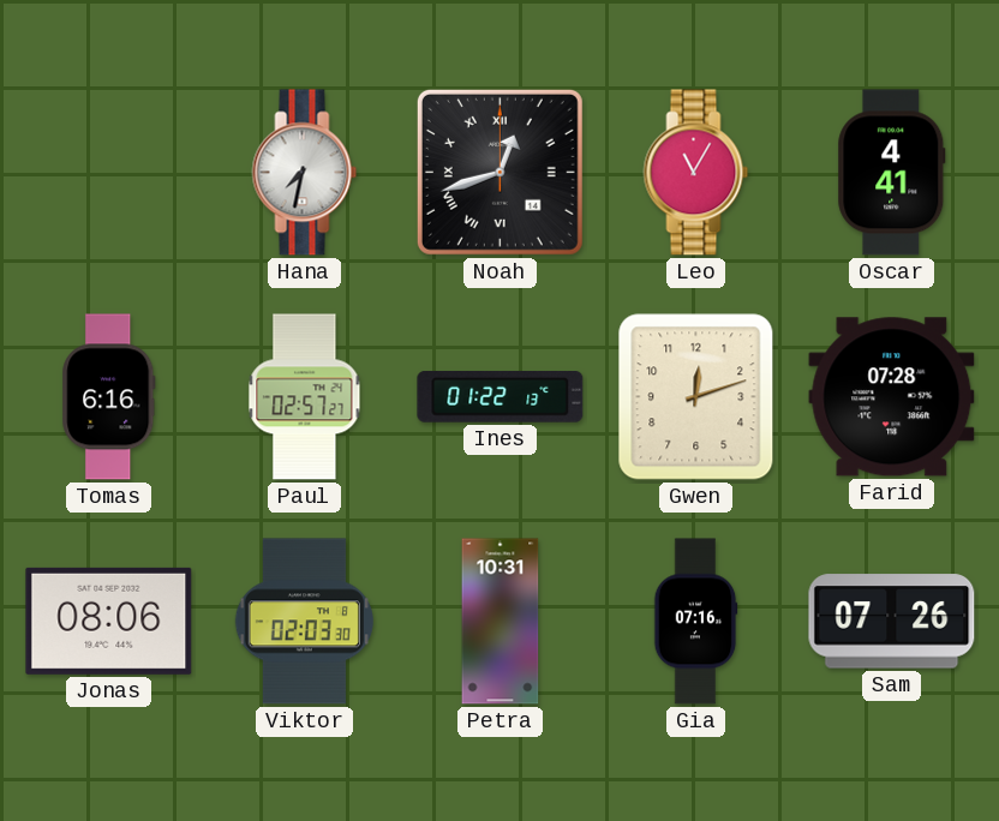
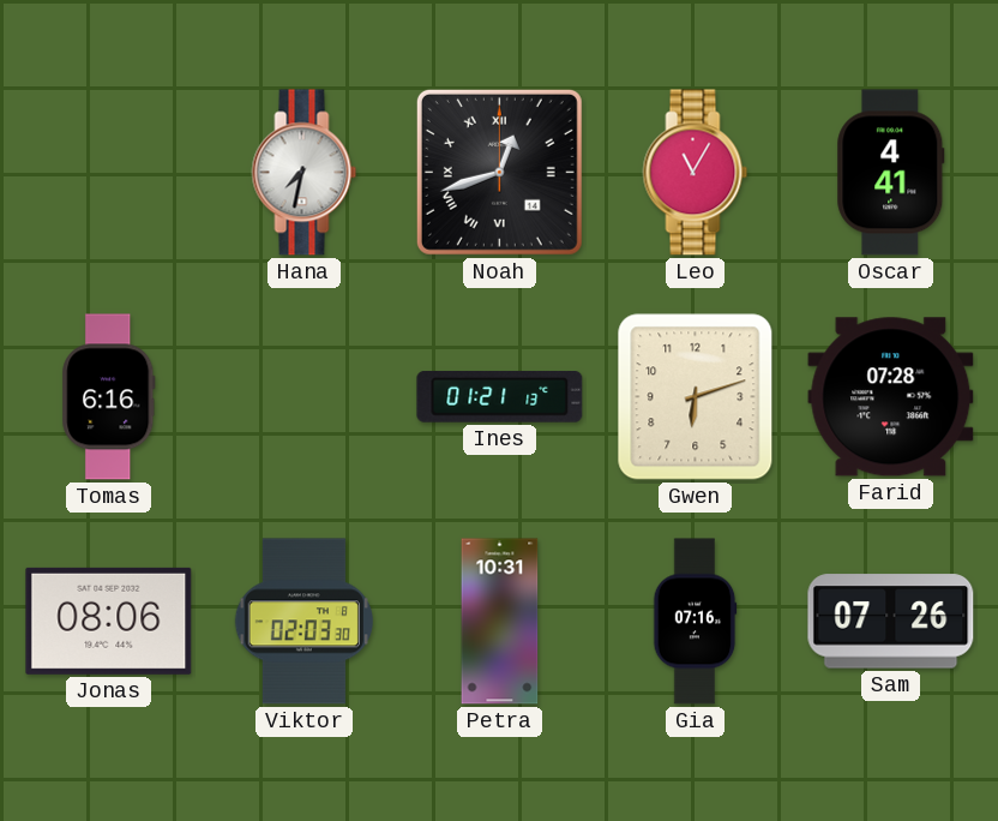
Paul: 02:57 -> none (305, 397)
Ines: 01:22 -> 01:21 (500, 397)
Gwen: 12:12 -> 6:12 (696, 397)
